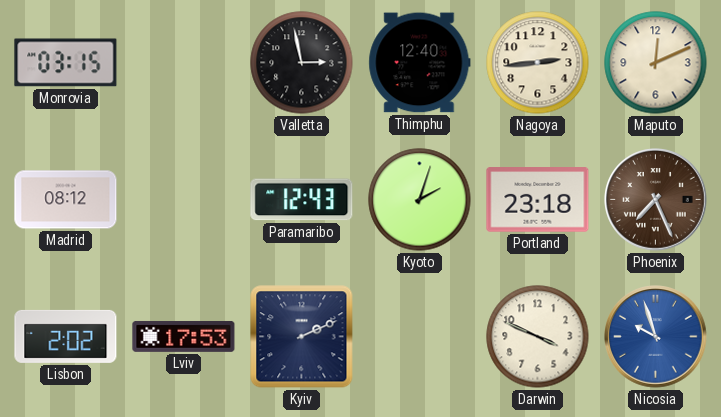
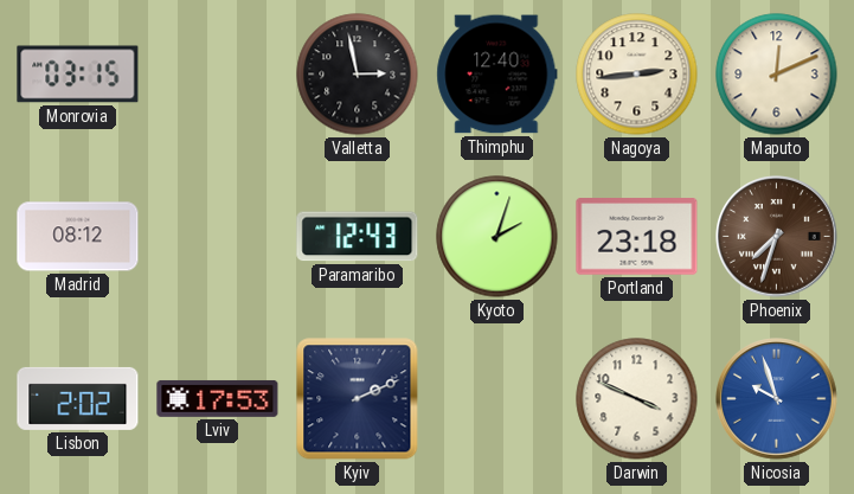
Phoenix: 7:26 -> 7:33 (777, 237)
